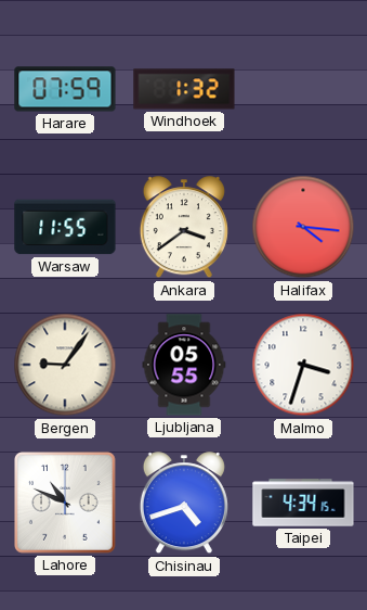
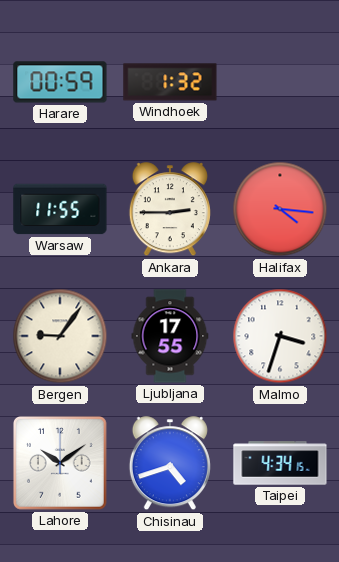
Harare: 07:59 -> 00:59 (60, 82)
Ankara: 3:39 -> 2:45 (170, 210)
Ljubljana: 05:55 -> 17:55 (170, 336)
Lahore: 10:49 -> 10:09 (61, 464)
